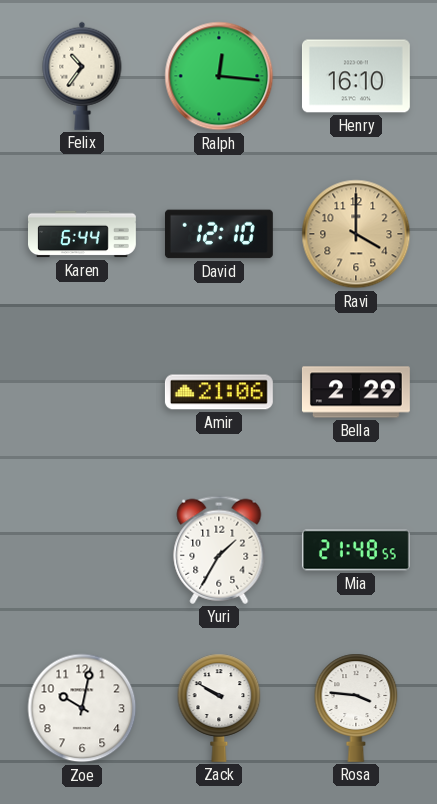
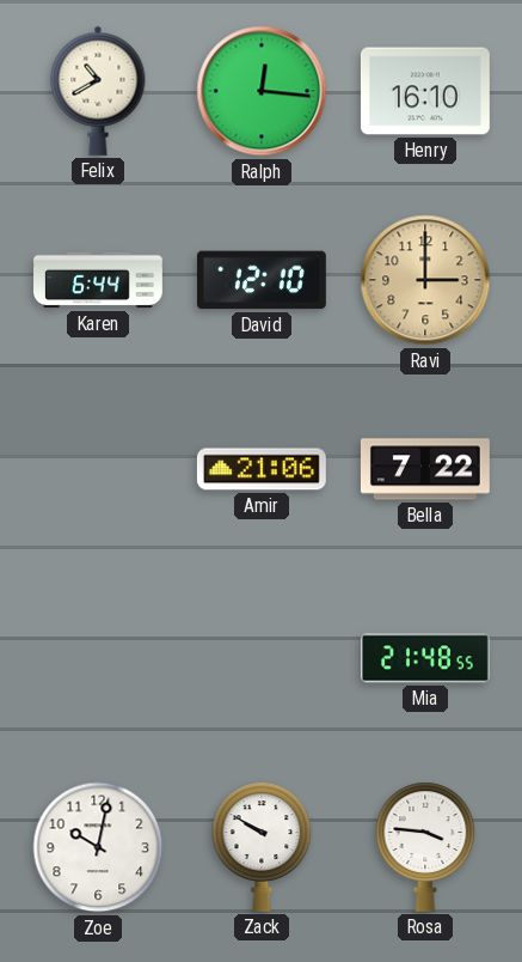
Felix: 10:36 -> 10:40 (98, 91)
Ravi: 4:00 -> 3:00 (425, 280)
Bella: 2:29 -> 7:22 (425, 469)
Yuri: 1:35 -> none (219, 550)
